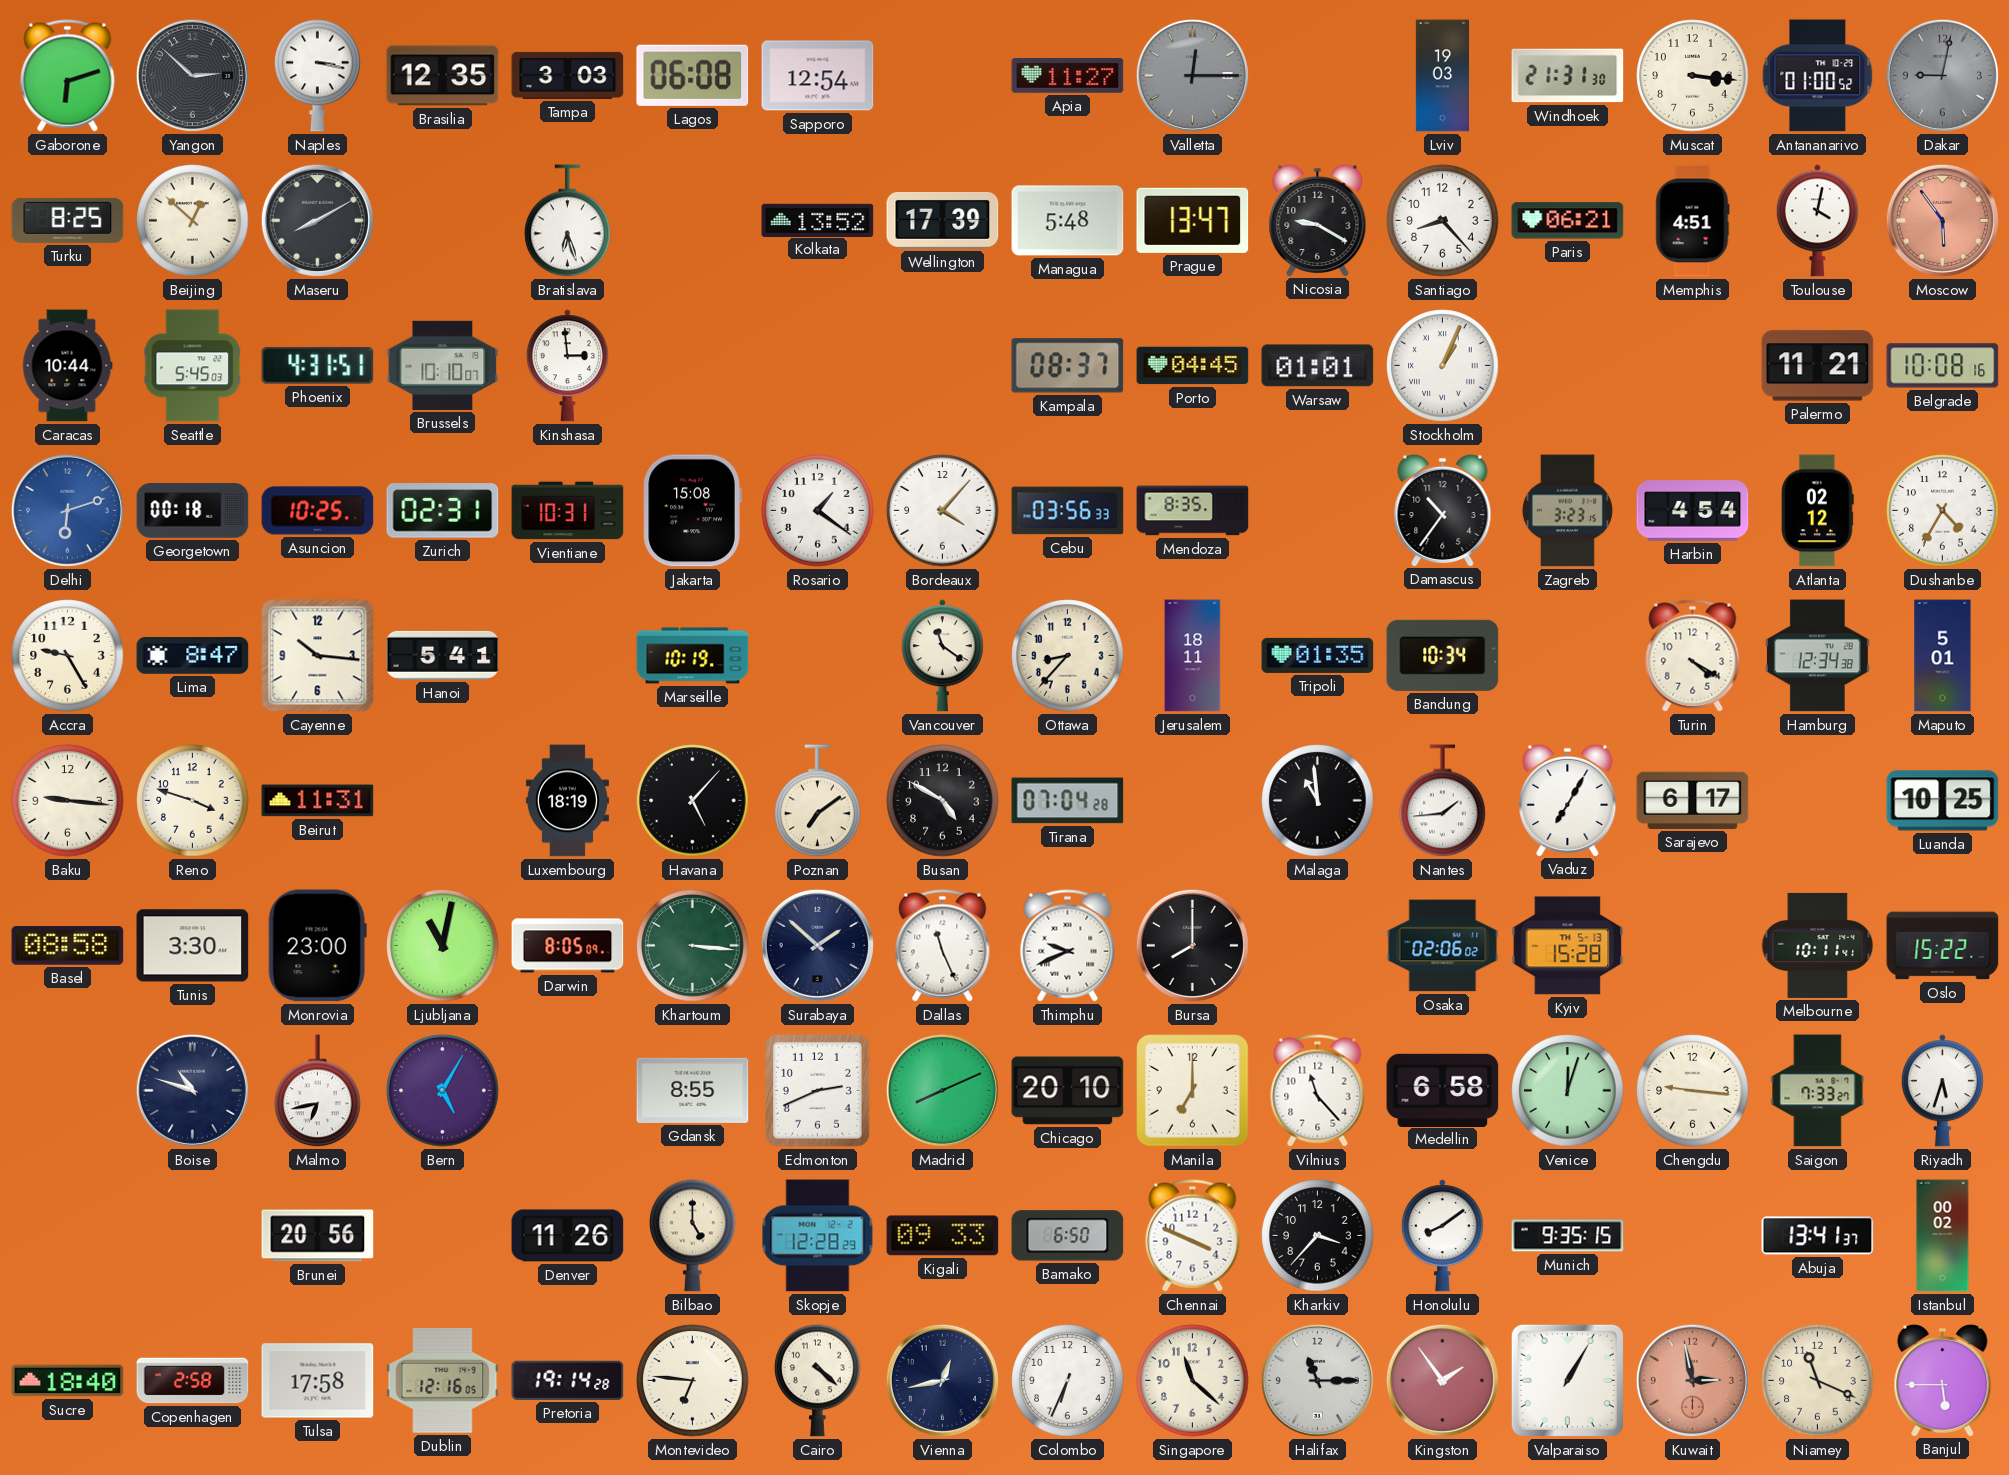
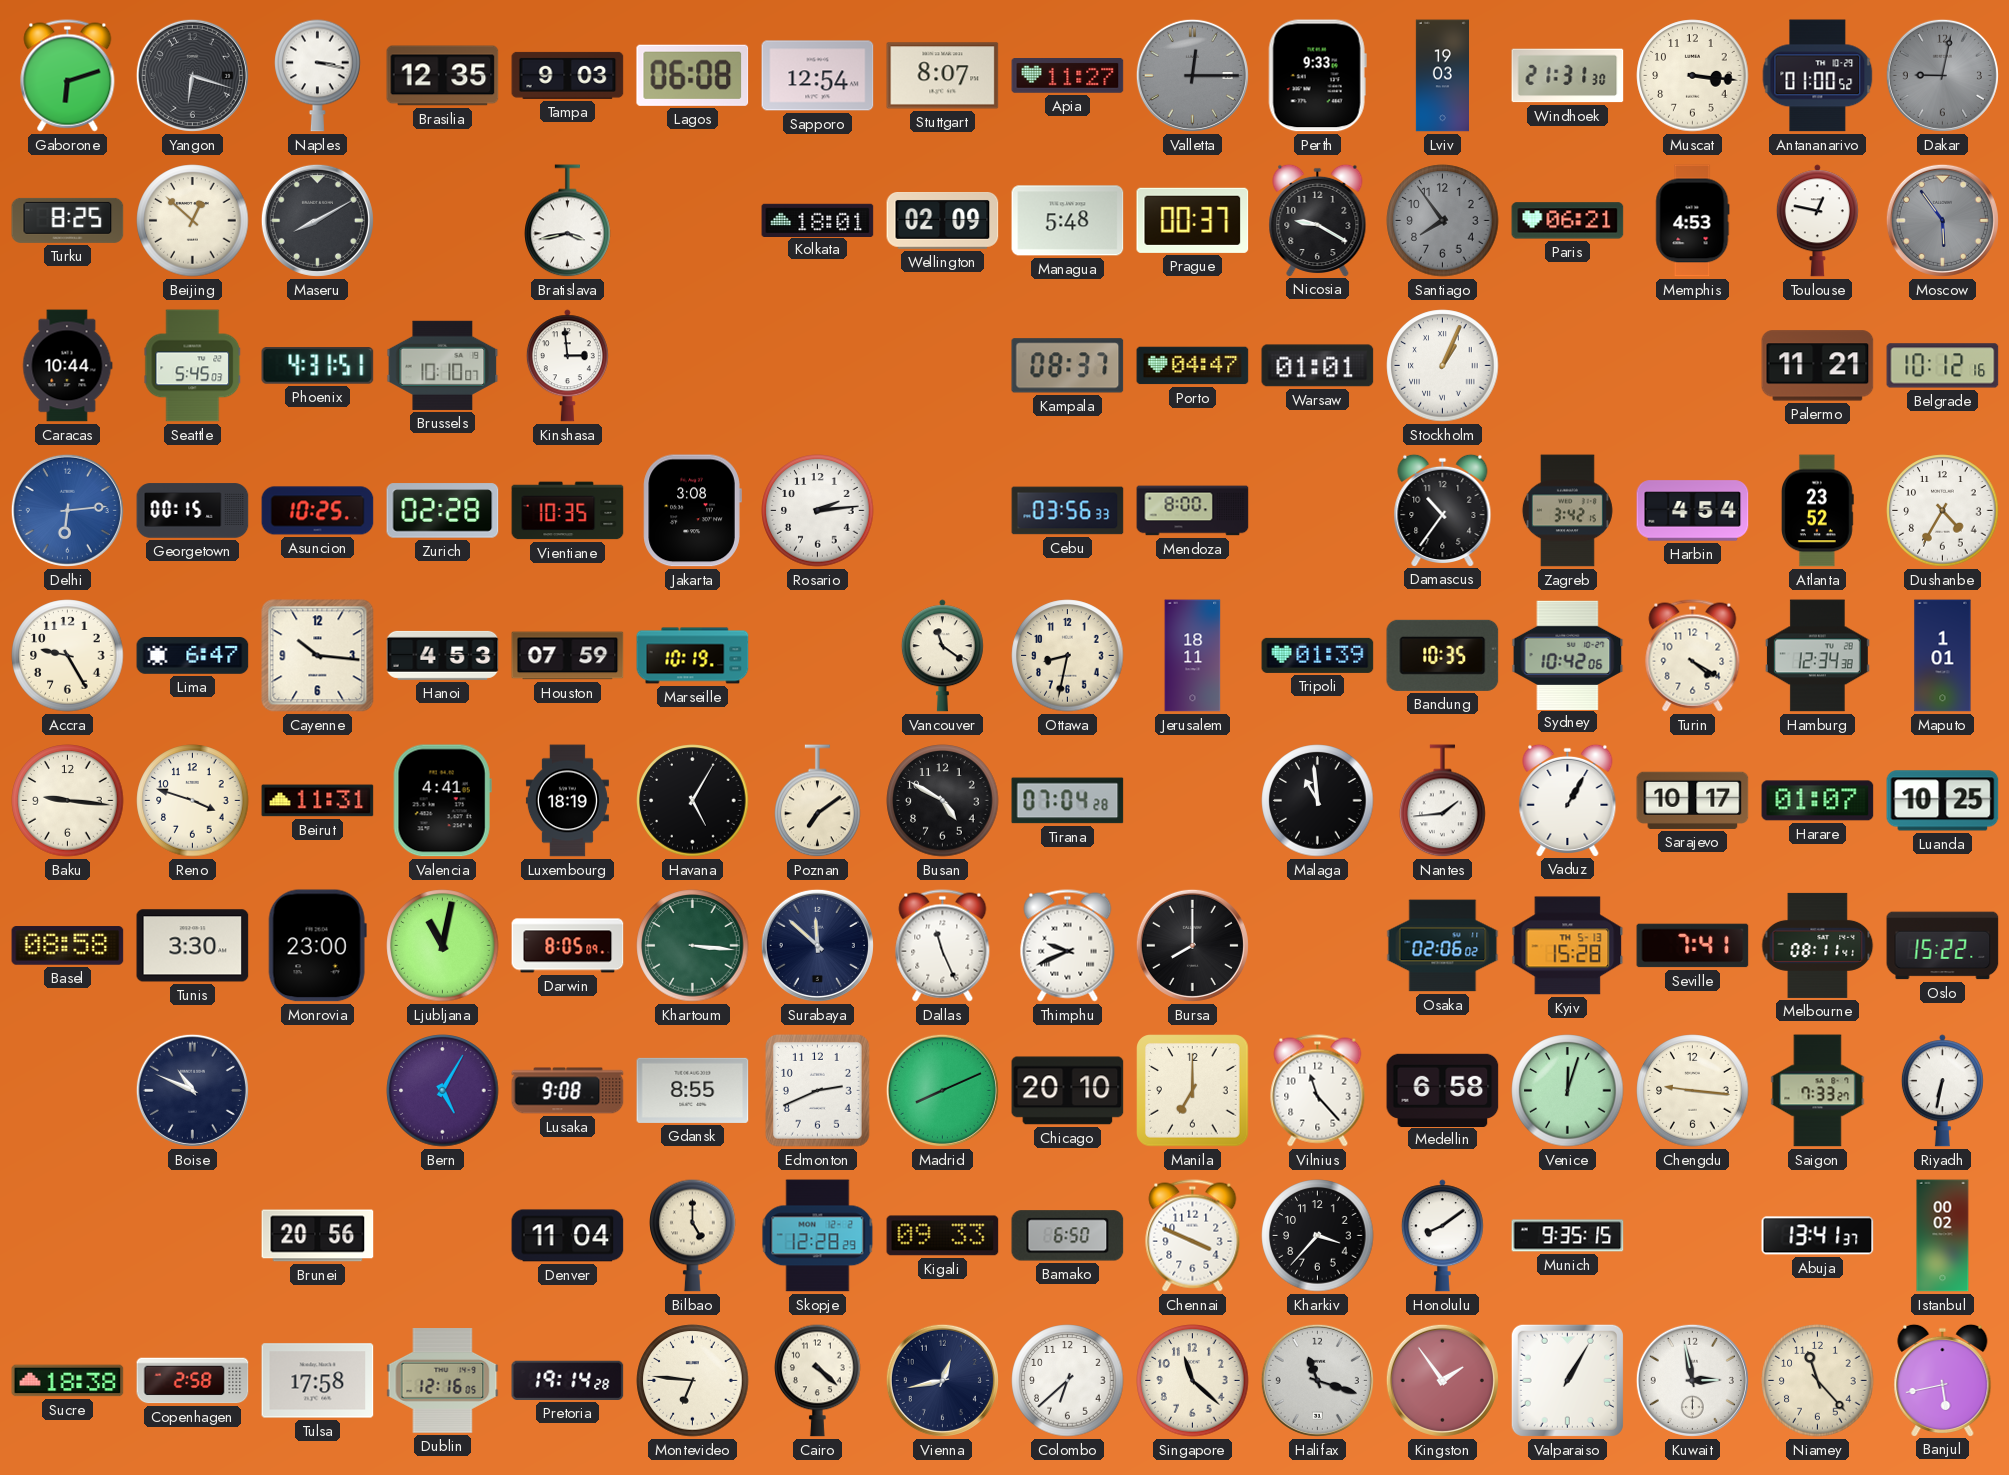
Yangon: 2:52 -> 6:18 (192, 75)
Tampa: 3:03 -> 9:03 (568, 75)
Stuttgart: none -> 8:07 (943, 76)
Perth: none -> 9:33 (1317, 76)
Bratislava: 6:27 -> 3:43 (568, 221)
Kolkata: 13:52 -> 18:01 (818, 220)
Wellington: 17:39 -> 02:09 (943, 221)
Prague: 13:47 -> 00:37 (1193, 220)
Santiago: 8:23 -> 7:54 (1443, 221)
Santiago dial: white -> grey (1443, 221)
Memphis: 4:51 -> 4:53 (1693, 221)
Toulouse: 4:02 -> 12:47 (1817, 221)
Moscow dial: salmon -> grey (1942, 220)
Porto: 04:45 -> 04:47 (1193, 366)
Belgrade: 10:08 -> 10:12 (1943, 366)
Delhi: 6:12 -> 6:14 (67, 510)
Georgetown: 00:18 -> 00:15 (193, 511)
Zurich: 02:31 -> 02:28 (443, 511)
Vientiane: 10:31 -> 10:35 (568, 511)
Jakarta: 15:08 -> 3:08 (692, 511)
Rosario: 1:21 -> 2:14 (818, 511)
Bordeaux: 4:07 -> none (943, 511)
Mendoza: 8:35 -> 8:00 (1193, 511)
Zagreb: 3:23 -> 3:42 (1567, 511)
Atlanta: 02:12 -> 23:52 (1817, 511)
Lima: 8:47 -> 6:47 (193, 656)
Hanoi: 5:41 -> 4:53 (443, 655)
Houston: none -> 07:59 (568, 656)
Ottawa: 8:37 -> 8:32 (1068, 656)
Tripoli: 01:35 -> 01:39 (1318, 655)
Bandung: 10:34 -> 10:35 (1443, 655)
Sydney: none -> 10:42 (1568, 655)
Maputo: 5:01 -> 1:01 (1943, 656)
Valencia: none -> 4:41 (442, 801)
Havana: 5:07 -> 5:05 (693, 801)
Vaduz: 7:05 -> 1:05 (1568, 800)
Sarajevo: 6:17 -> 10:17 (1693, 800)
Harare: none -> 01:07 (1818, 801)
Surabaya: 1:52 -> 11:52 (817, 945)
Seville: none -> 7:41 (1693, 946)
Melbourne: 10:11 -> 08:11 (1818, 945)
Boise: 10:48 -> 10:49 (192, 1090)
Malmo: 6:43 -> none (318, 1091)
Lusaka: none -> 9:08 (568, 1091)
Riyadh: 5:33 -> 6:32 (1942, 1091)
Denver: 11:26 -> 11:04 (568, 1236)
Sucre: 18:40 -> 18:38 (68, 1381)
Colombo: 6:34 -> 6:38 (1068, 1381)
Halifax: 11:15 -> 11:18 (1317, 1380)
Kuwait dial: salmon -> white (1692, 1380)
Niamey: 11:19 -> 11:23 (1818, 1381)
Banjul: 5:45 -> 5:43 (1943, 1380)
